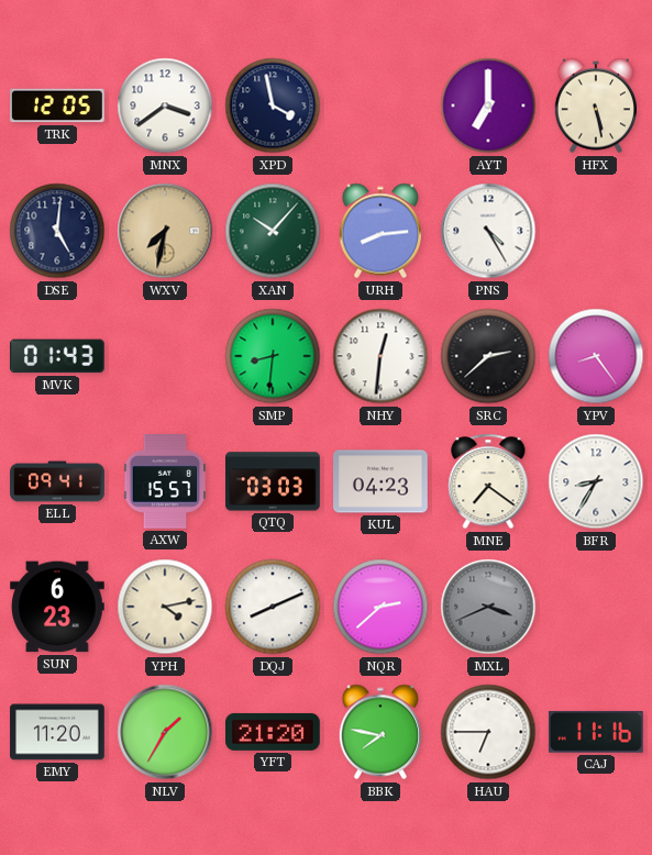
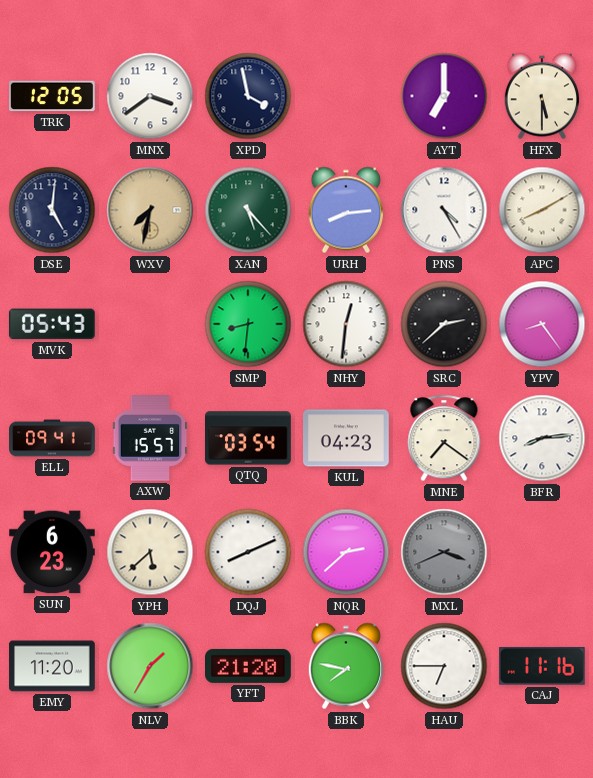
HFX: 5:28 -> 5:30 (541, 96)
XAN: 10:07 -> 5:23 (248, 210)
APC: none -> 8:10 (542, 210)
MVK: 01:43 -> 05:43 (52, 324)
QTQ: 03:03 -> 03:54 (249, 438)
BFR: 8:35 -> 8:14 (542, 438)
YPH: 4:13 -> 5:38 (150, 552)
